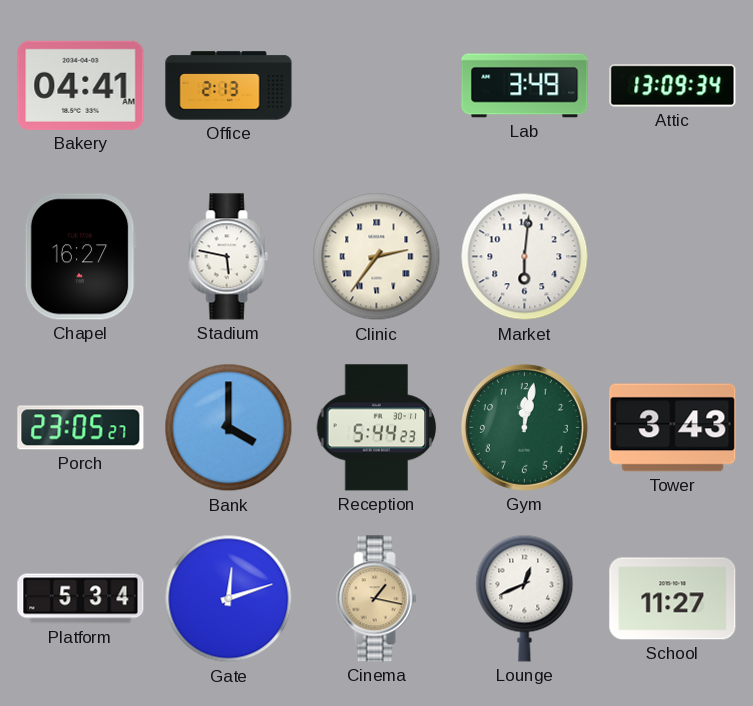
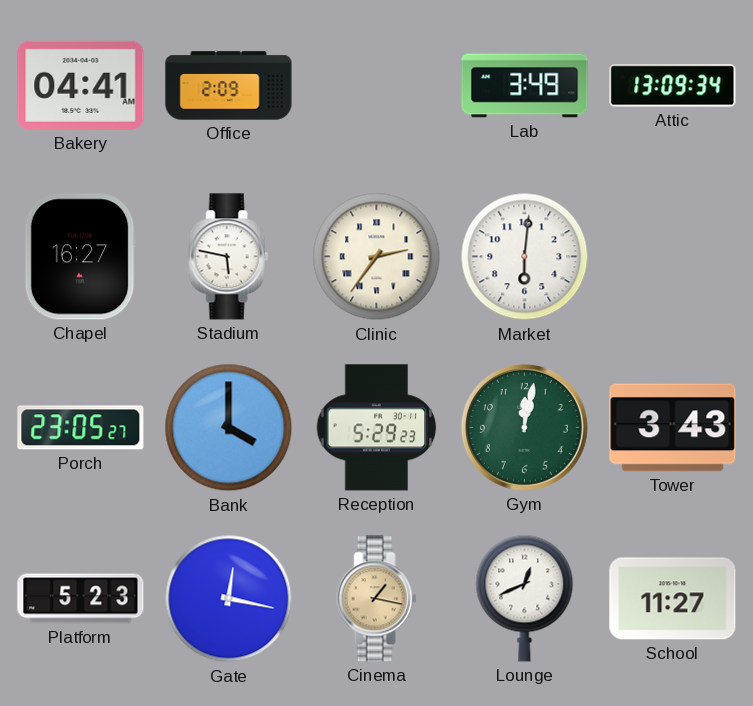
Office: 2:13 -> 2:09 (229, 86)
Reception: 5:44 -> 5:29 (377, 428)
Platform: 5:34 -> 5:23 (81, 599)
Gate: 12:12 -> 12:17 (229, 599)
